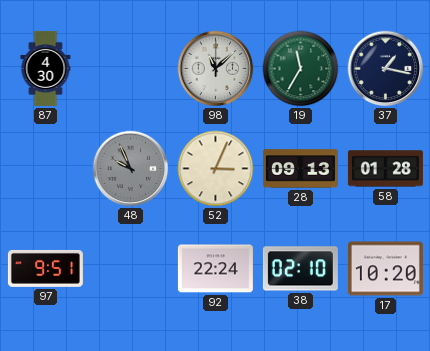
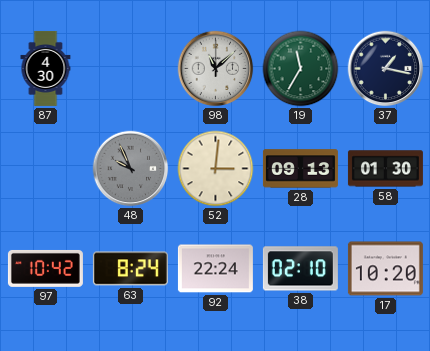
52: 3:04 -> 3:01 (216, 169)
58: 01:28 -> 01:30 (385, 169)
97: 9:51 -> 10:42 (45, 268)
63: none -> 8:24 (130, 269)
